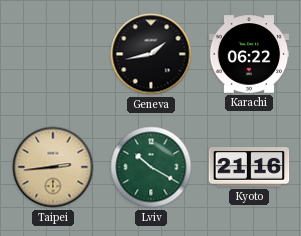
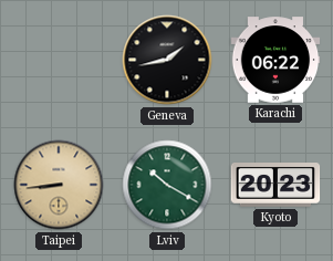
Taipei: 2:44 -> 8:44 (59, 185)
Kyoto: 21:16 -> 20:23 (275, 185)
